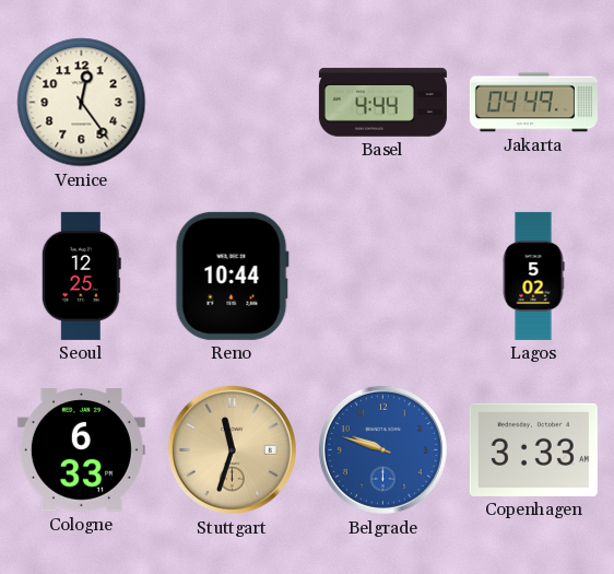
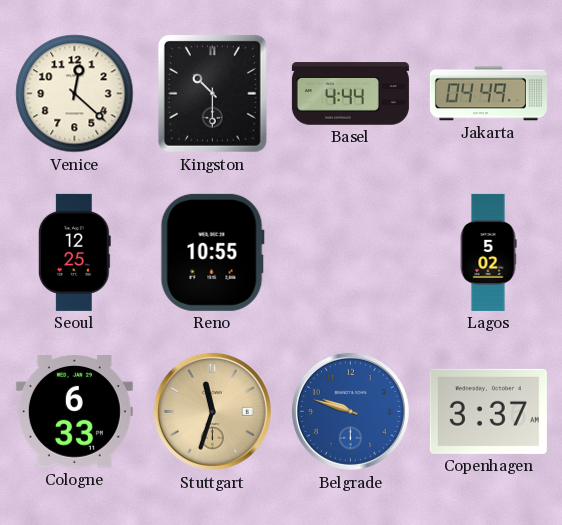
Venice: 12:24 -> 12:22 (75, 94)
Kingston: none -> 10:30 (212, 93)
Reno: 10:44 -> 10:55 (212, 252)
Copenhagen: 3:33 -> 3:37 (488, 411)
